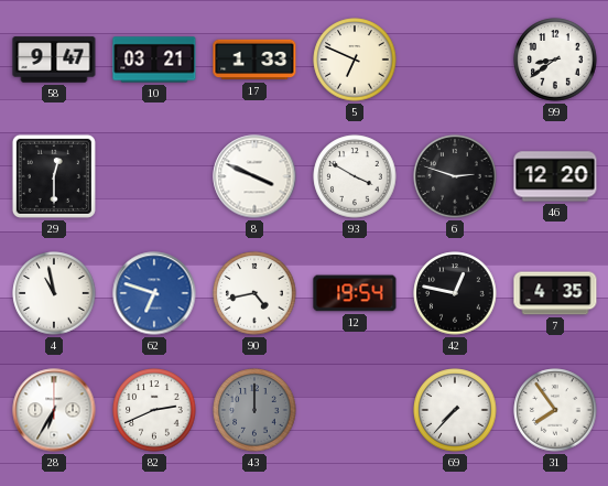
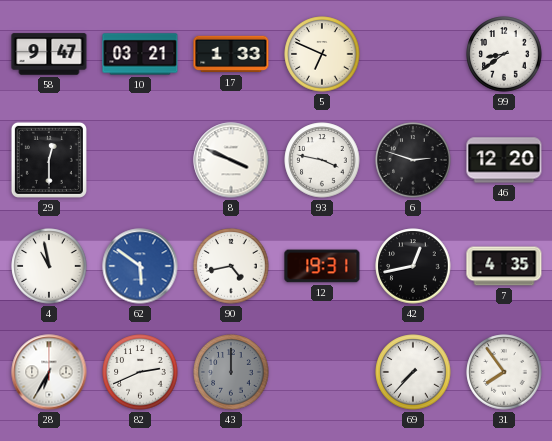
93: 3:50 -> 3:47 (322, 160)
62: 6:48 -> 5:51 (140, 266)
12: 19:54 -> 19:31 (322, 266)
42: 12:47 -> 12:43 (413, 266)
